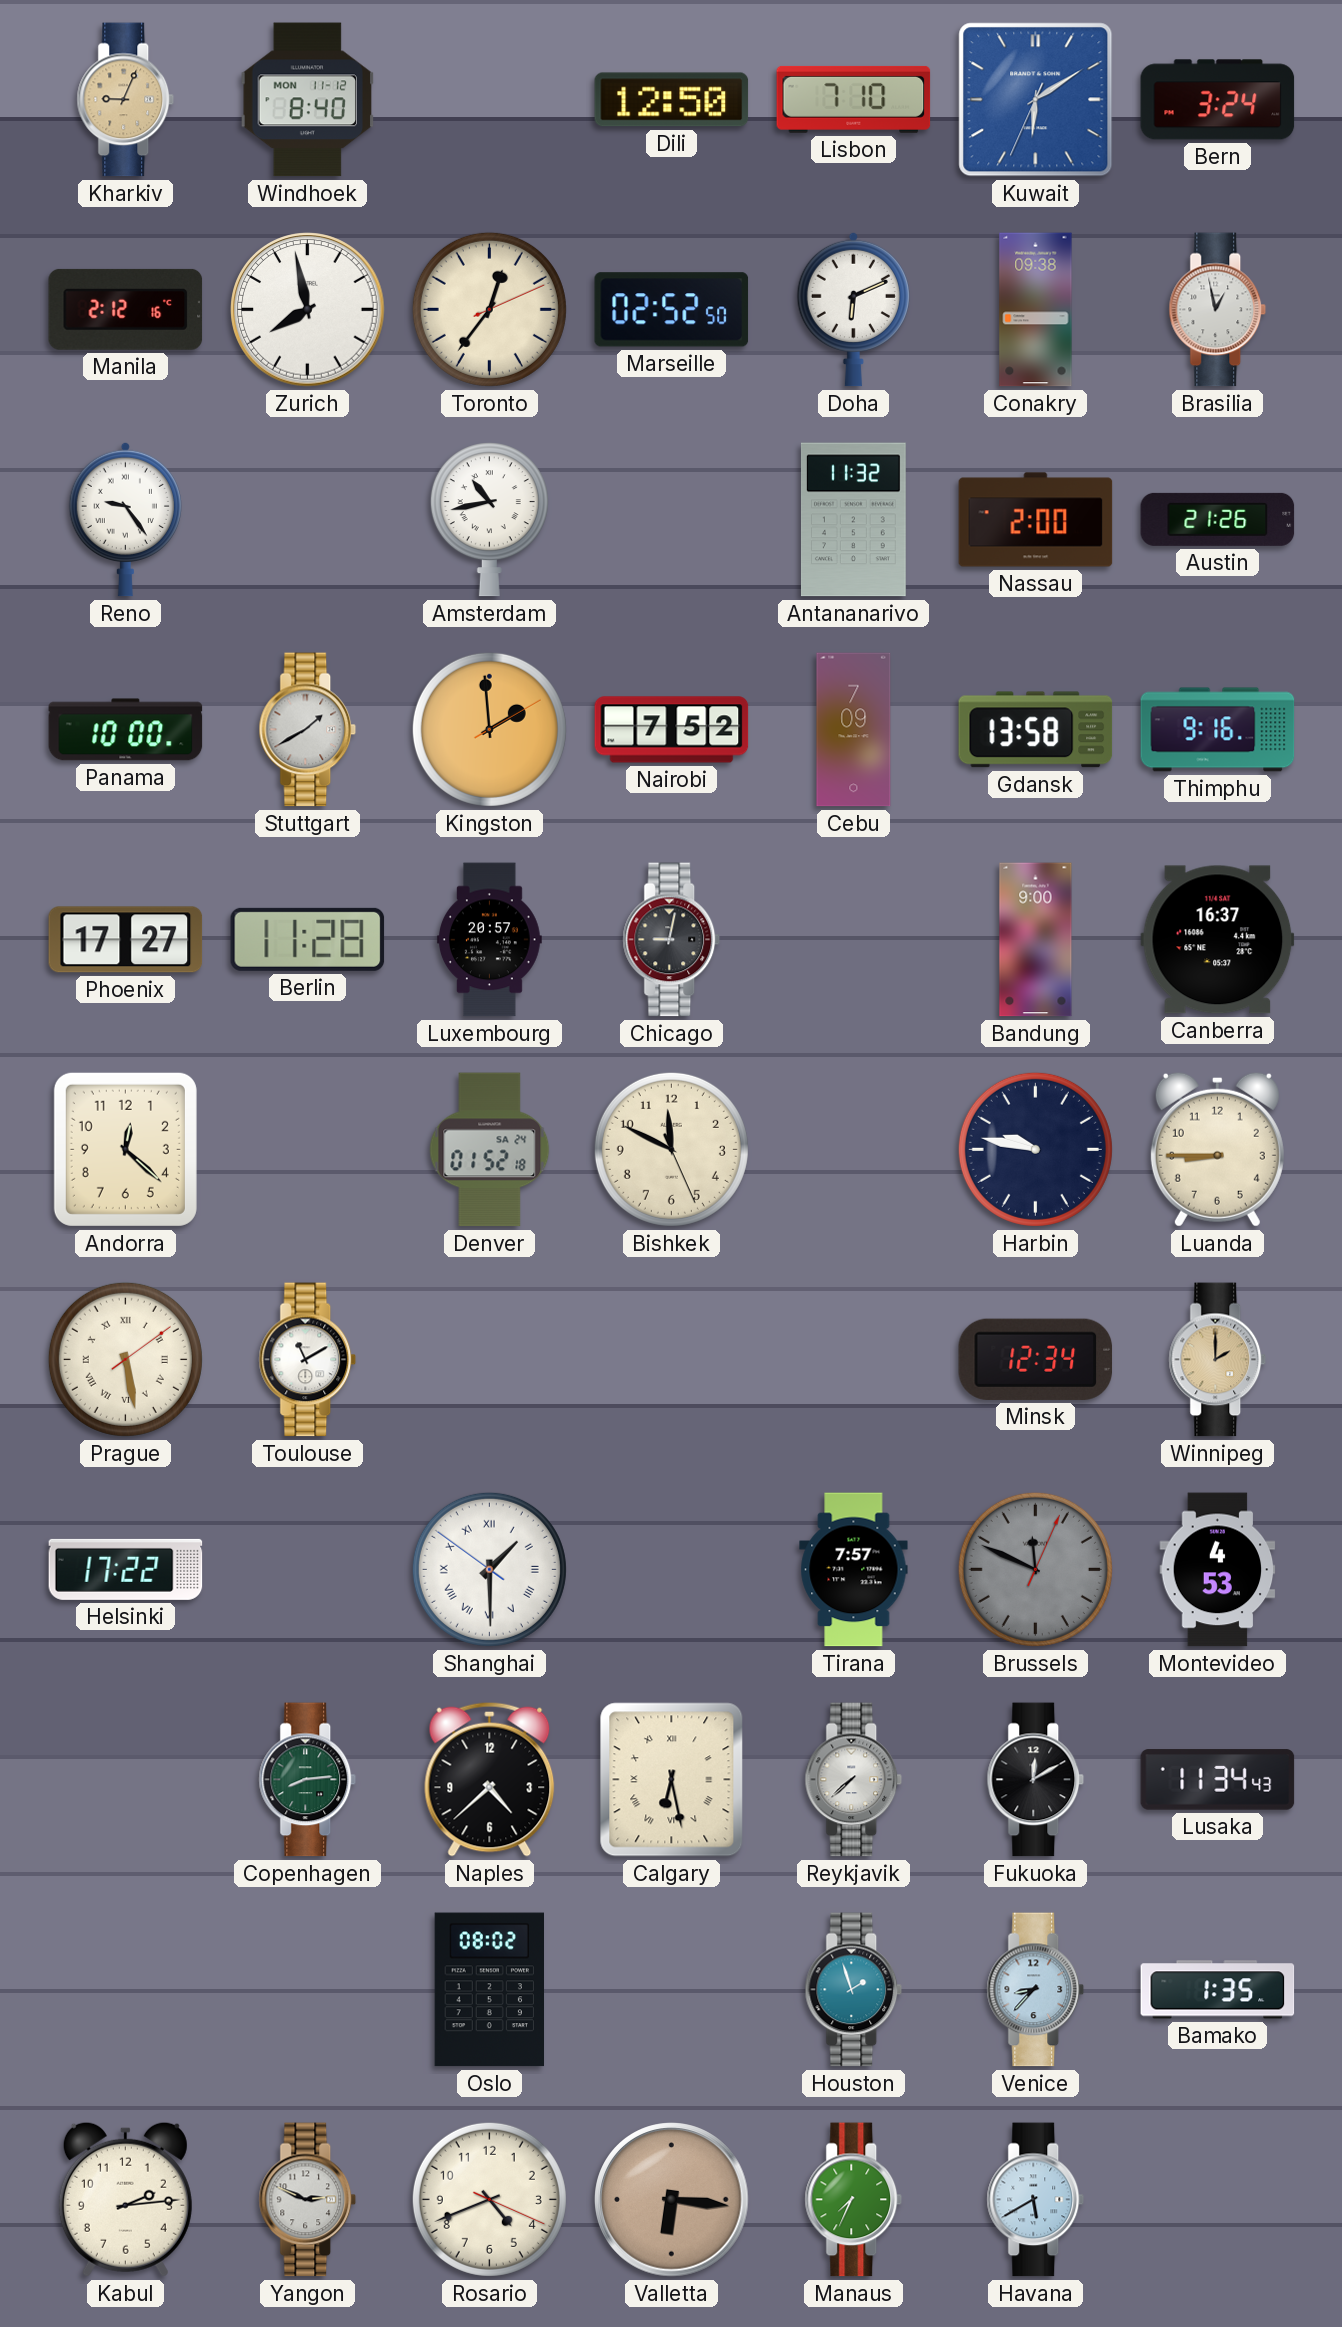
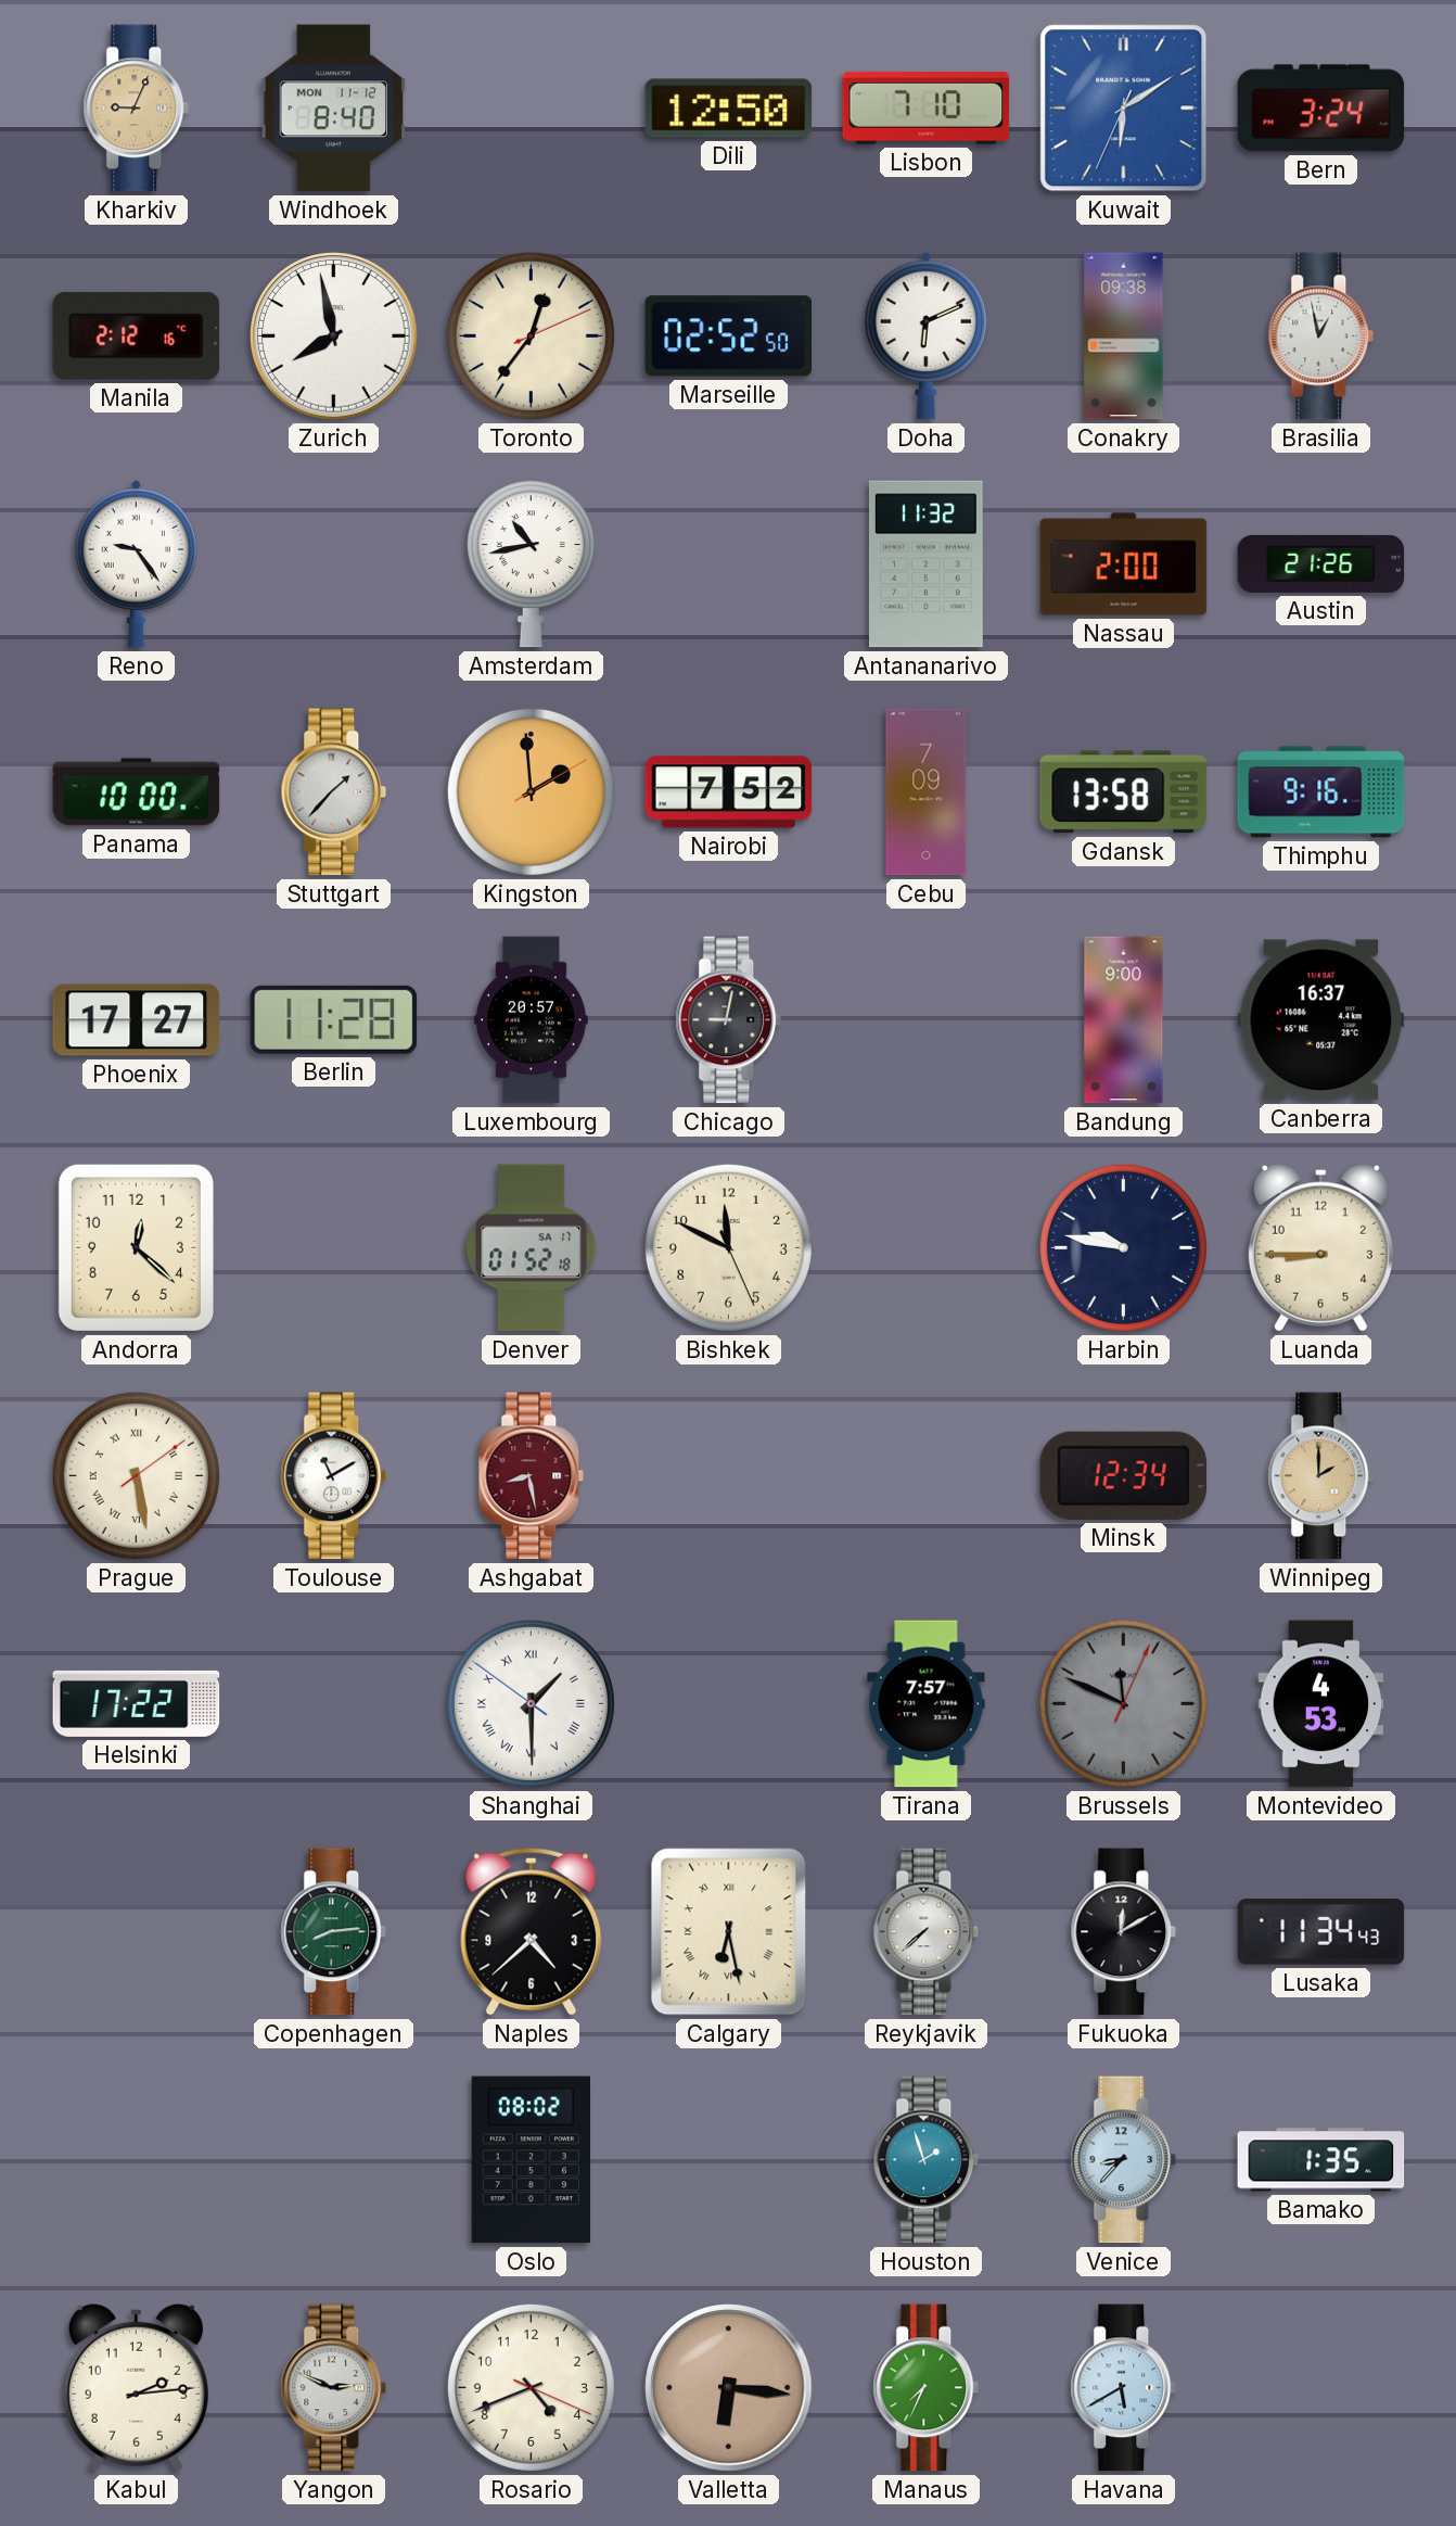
Stuttgart: 1:40 -> 1:37 (334, 792)
Denver date: SA 24 -> SA 17 (532, 1248)
Ashgabat: none -> 8:28 (532, 1476)
